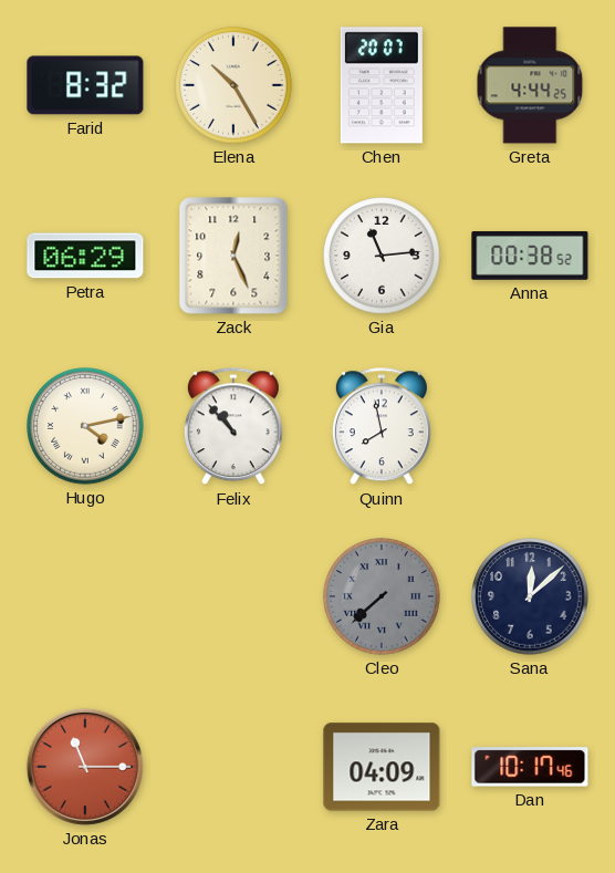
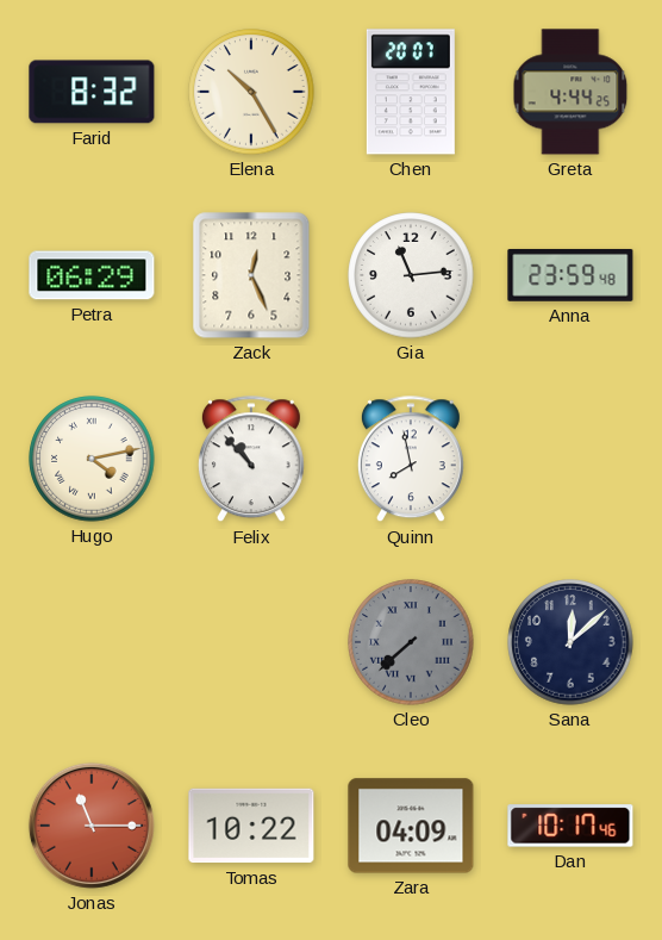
Anna: 00:38 -> 23:59 (570, 275)
Tomas: none -> 10:22 (251, 826)
